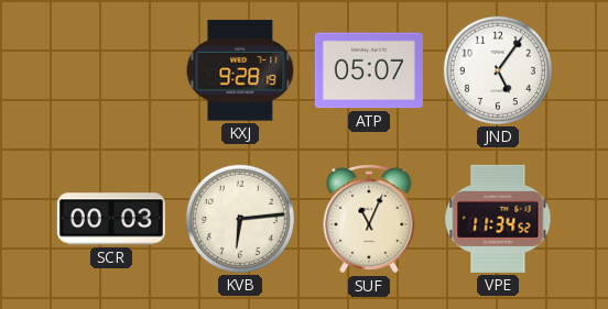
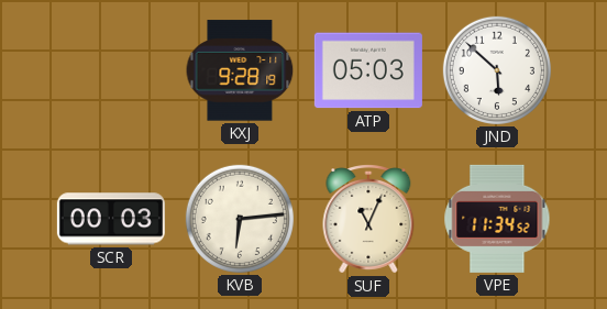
ATP: 05:07 -> 05:03 (368, 70)
JND: 5:06 -> 5:52 (497, 70)
